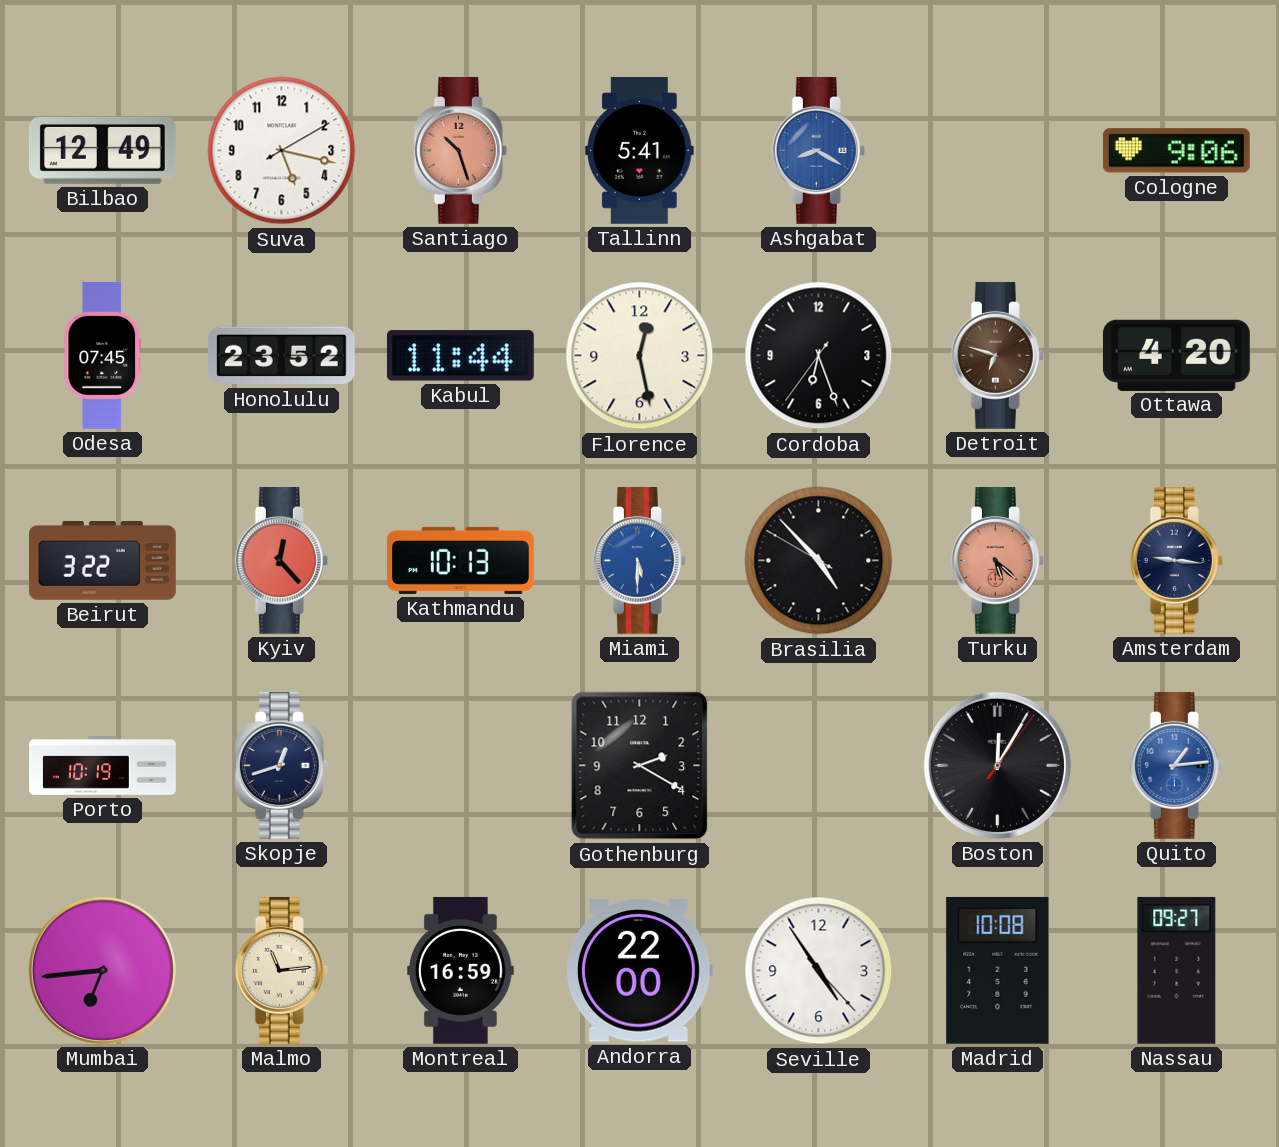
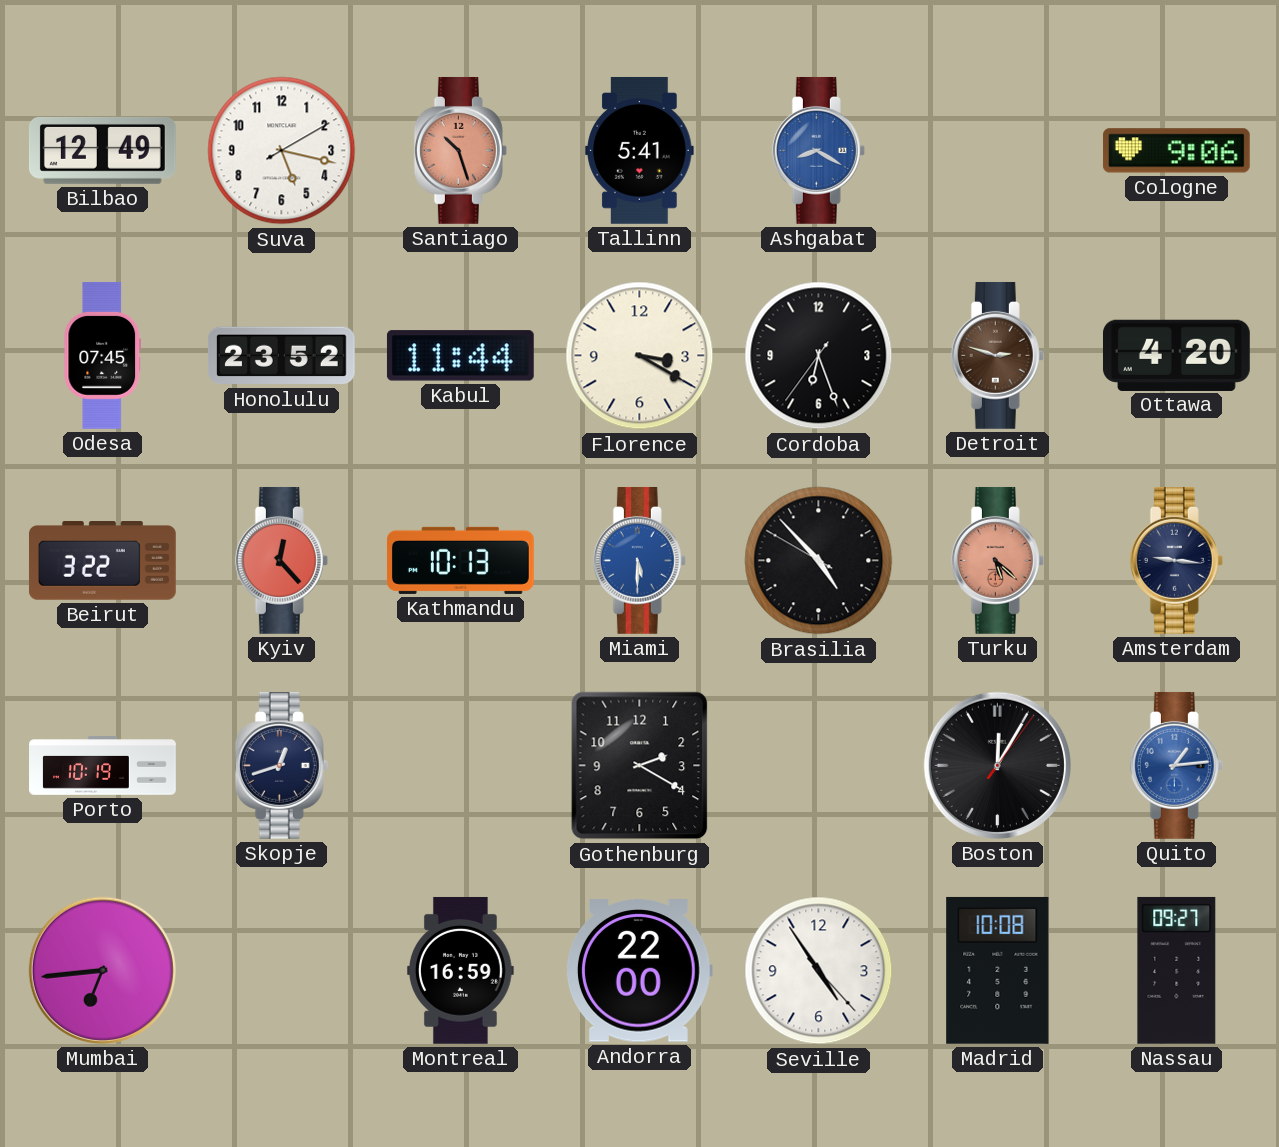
Florence: 12:28 -> 3:20 (640, 356)
Detroit: 6:48 -> 2:48 (997, 355)
Malmo: 11:14 -> none (281, 970)
